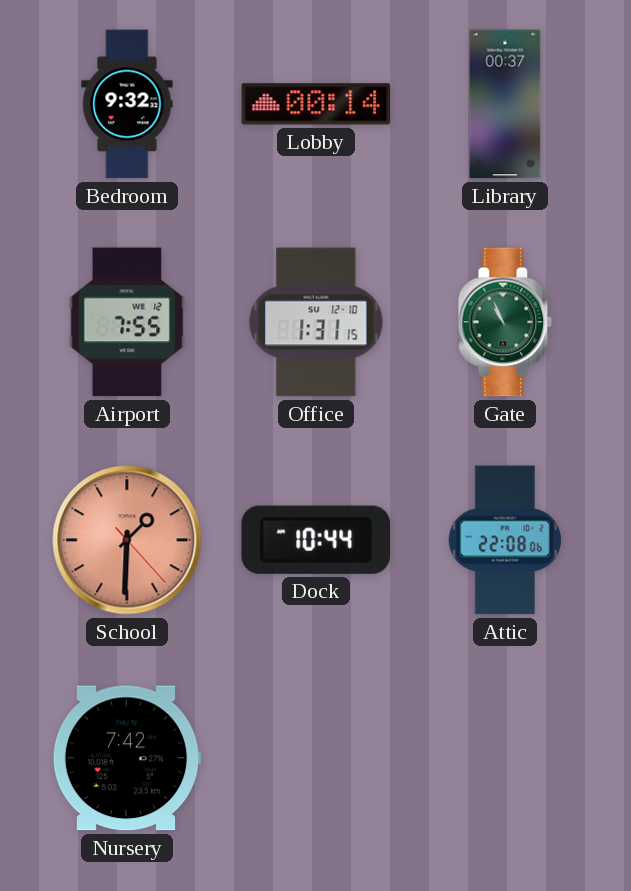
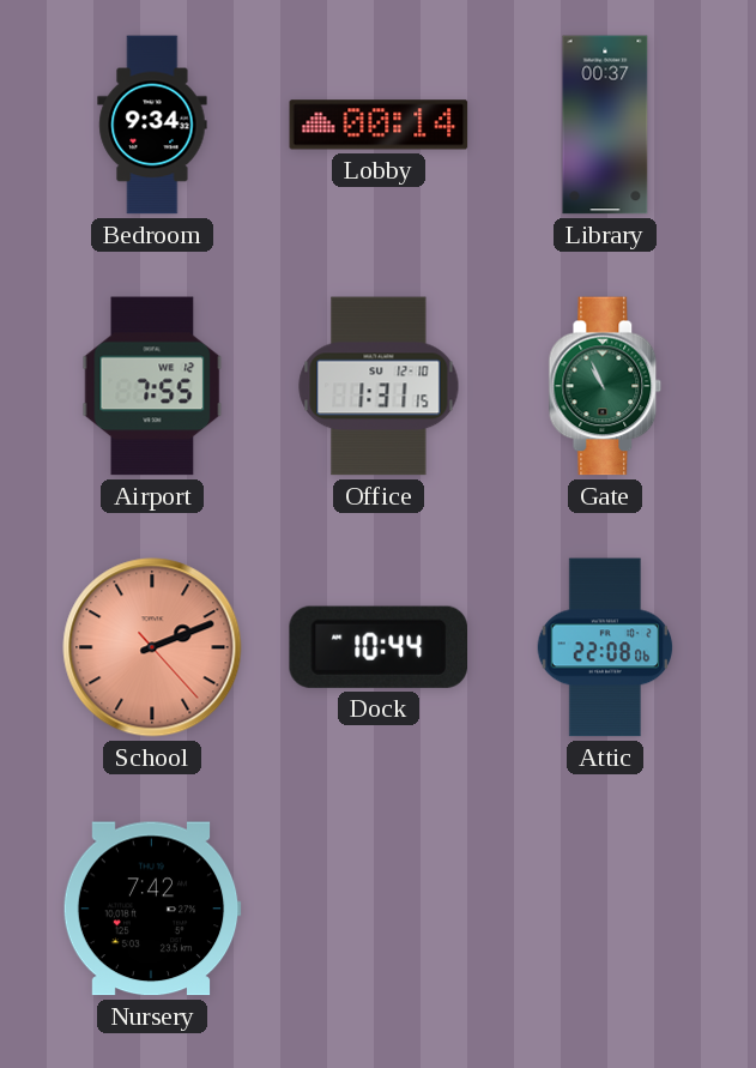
Bedroom: 9:32 -> 9:34 (152, 125)
School: 1:30 -> 2:11 (152, 647)
